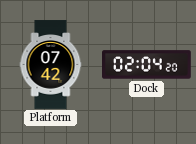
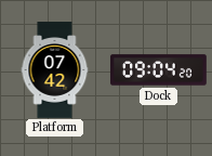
Dock: 02:04 -> 09:04 (159, 70)
